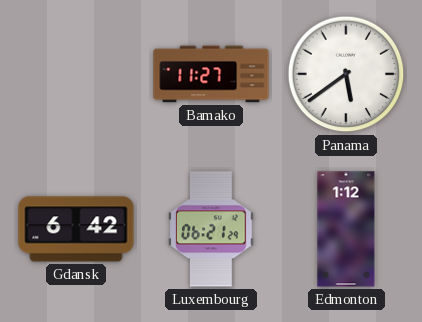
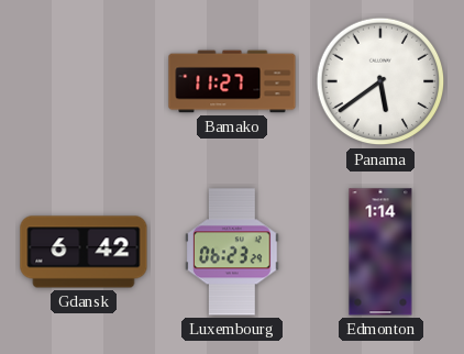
Luxembourg: 06:21 -> 06:23 (233, 252)
Edmonton: 1:12 -> 1:14 (380, 252)
